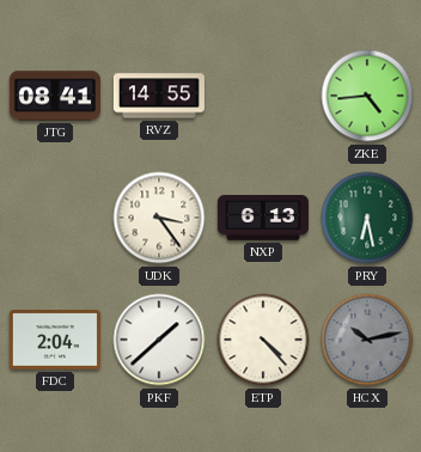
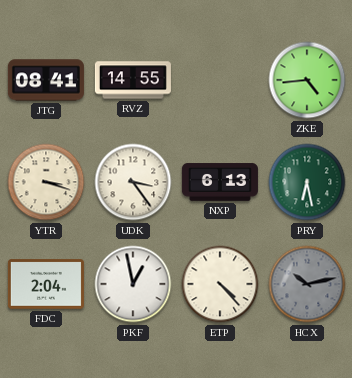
YTR: none -> 3:18 (46, 182)
PKF: 1:38 -> 12:58 (133, 284)
